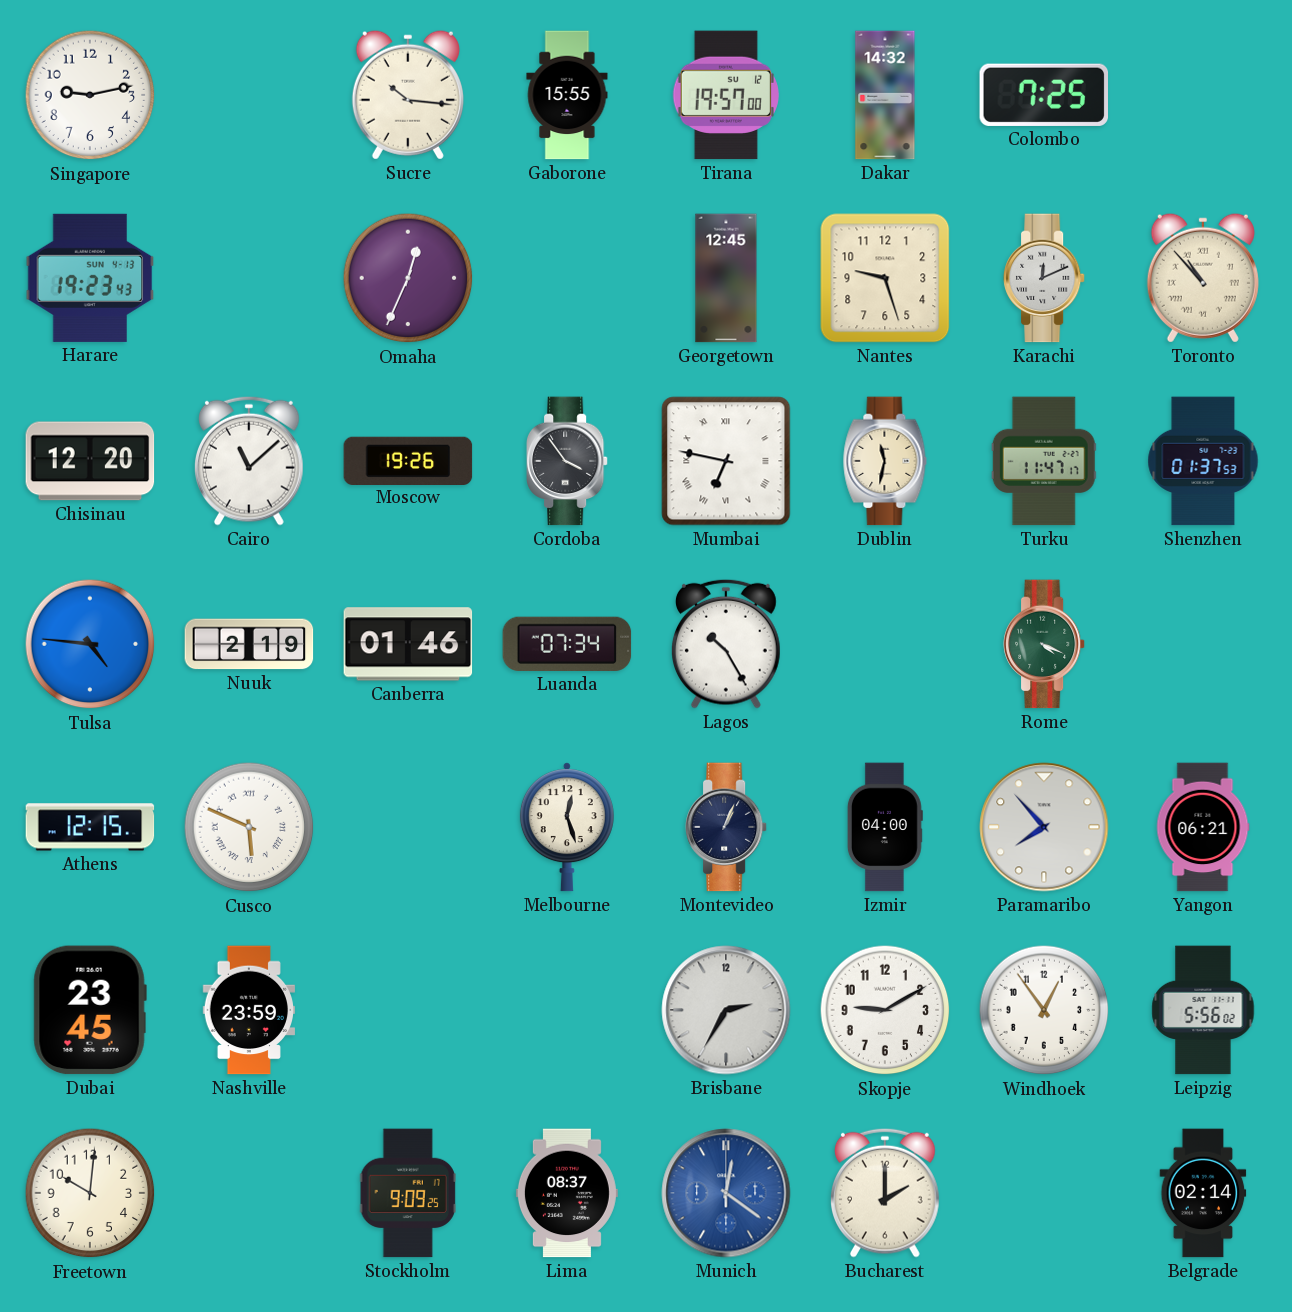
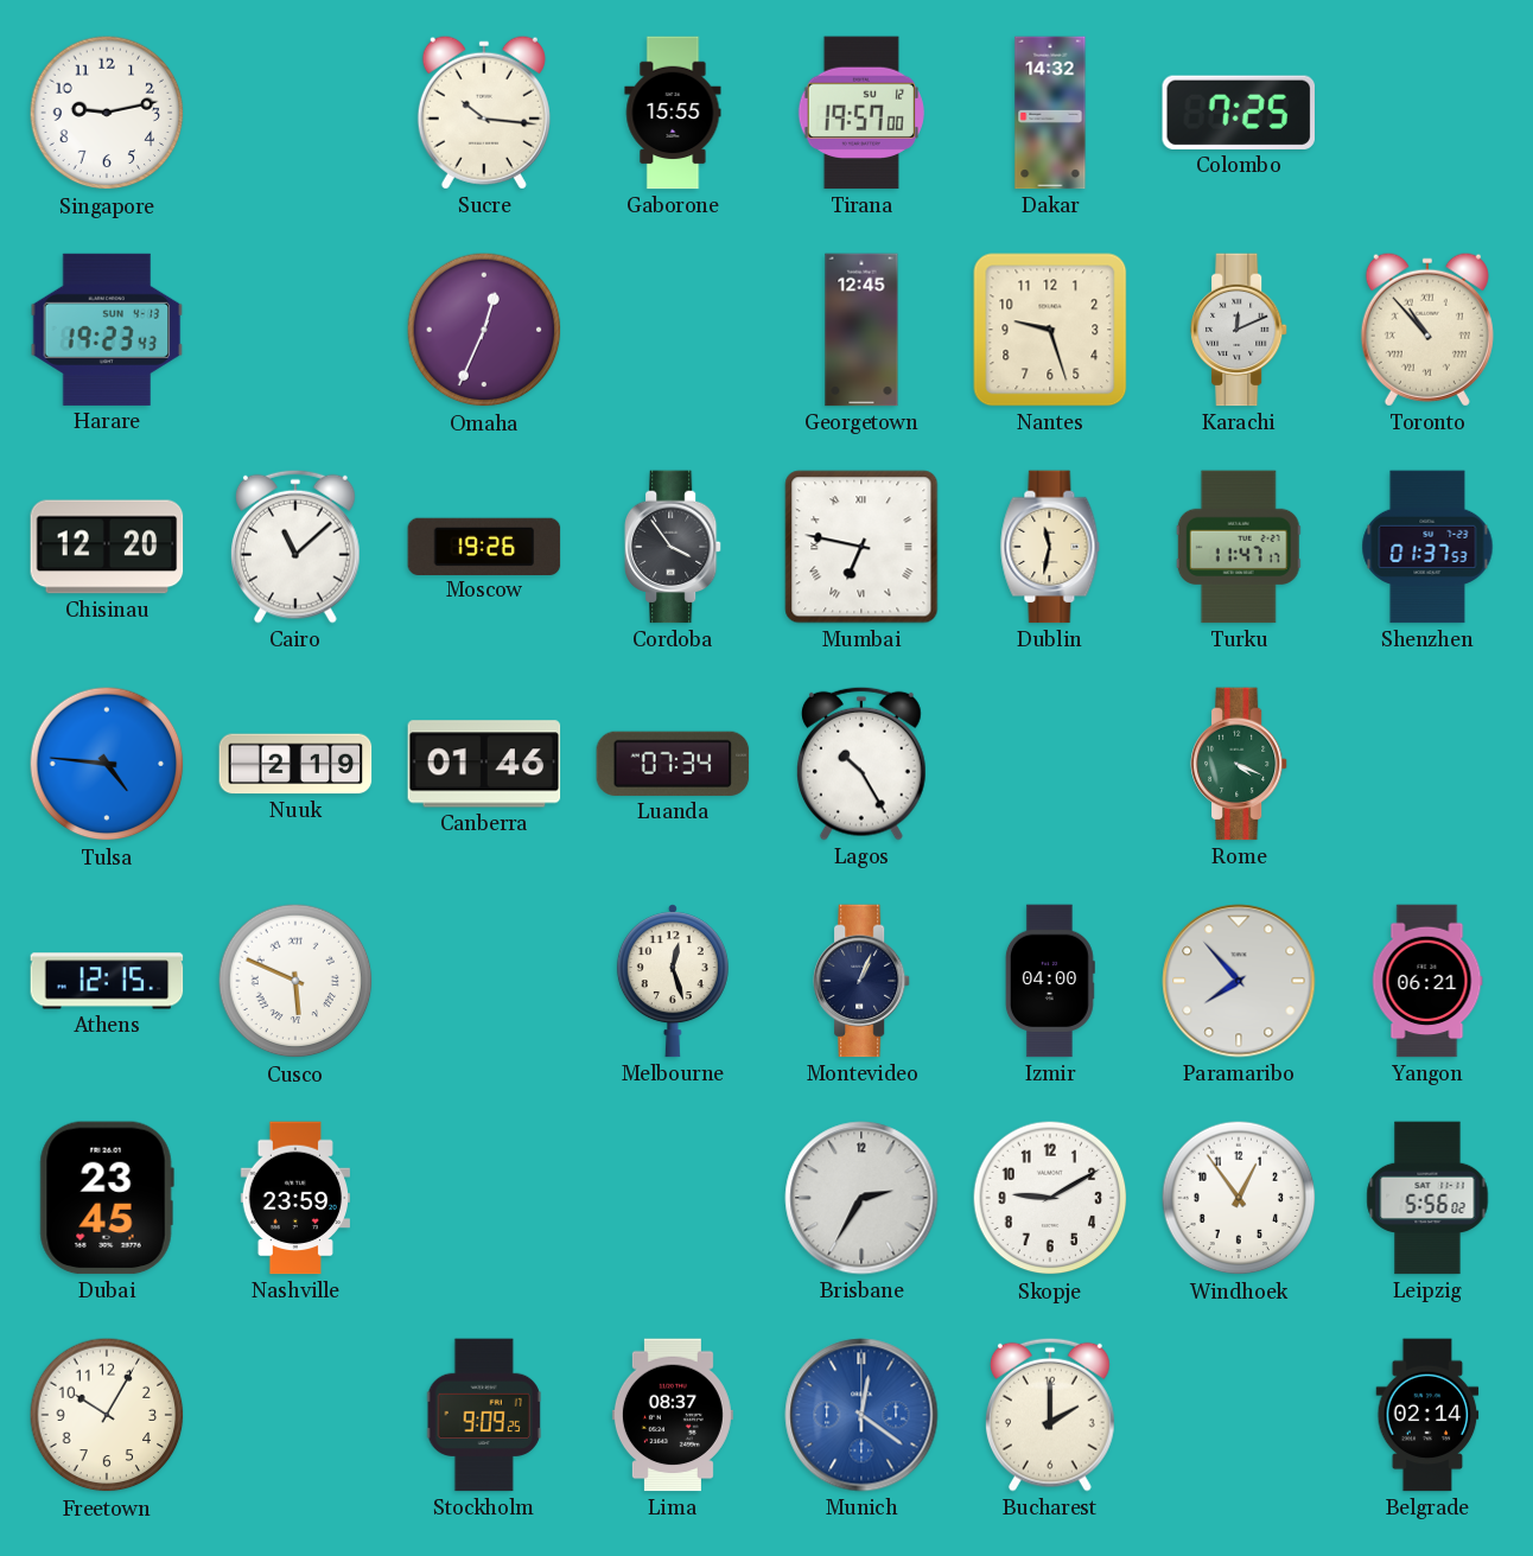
Freetown: 10:01 -> 10:05 (107, 1415)
